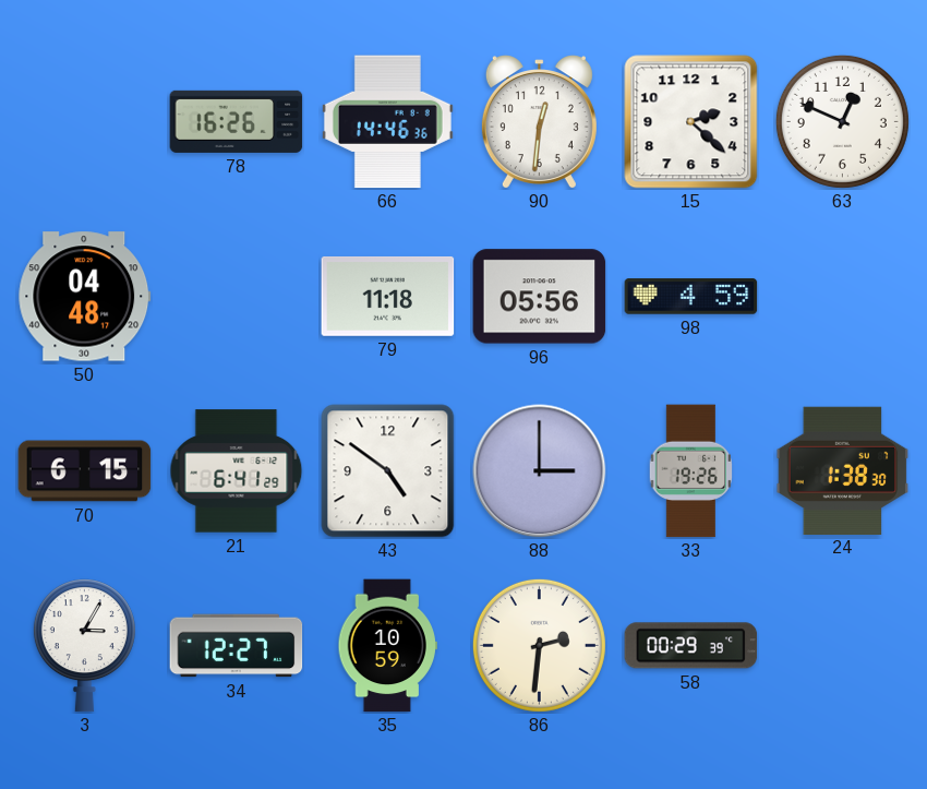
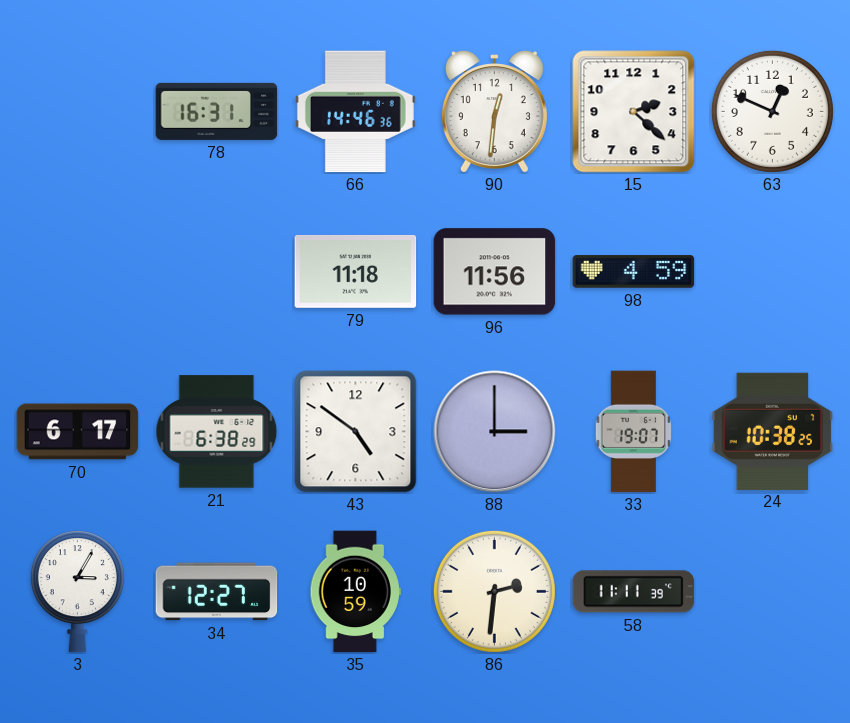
78: 16:26 -> 16:31 (217, 111)
50: 04:48 -> none (85, 297)
96: 05:56 -> 11:56 (495, 272)
70: 6:15 -> 6:17 (78, 432)
21: 6:41 -> 6:38 (217, 432)
33: 19:26 -> 19:07 (633, 432)
24: 1:38 -> 10:38 (773, 431)
58: 00:29 -> 11:11 (634, 592)
